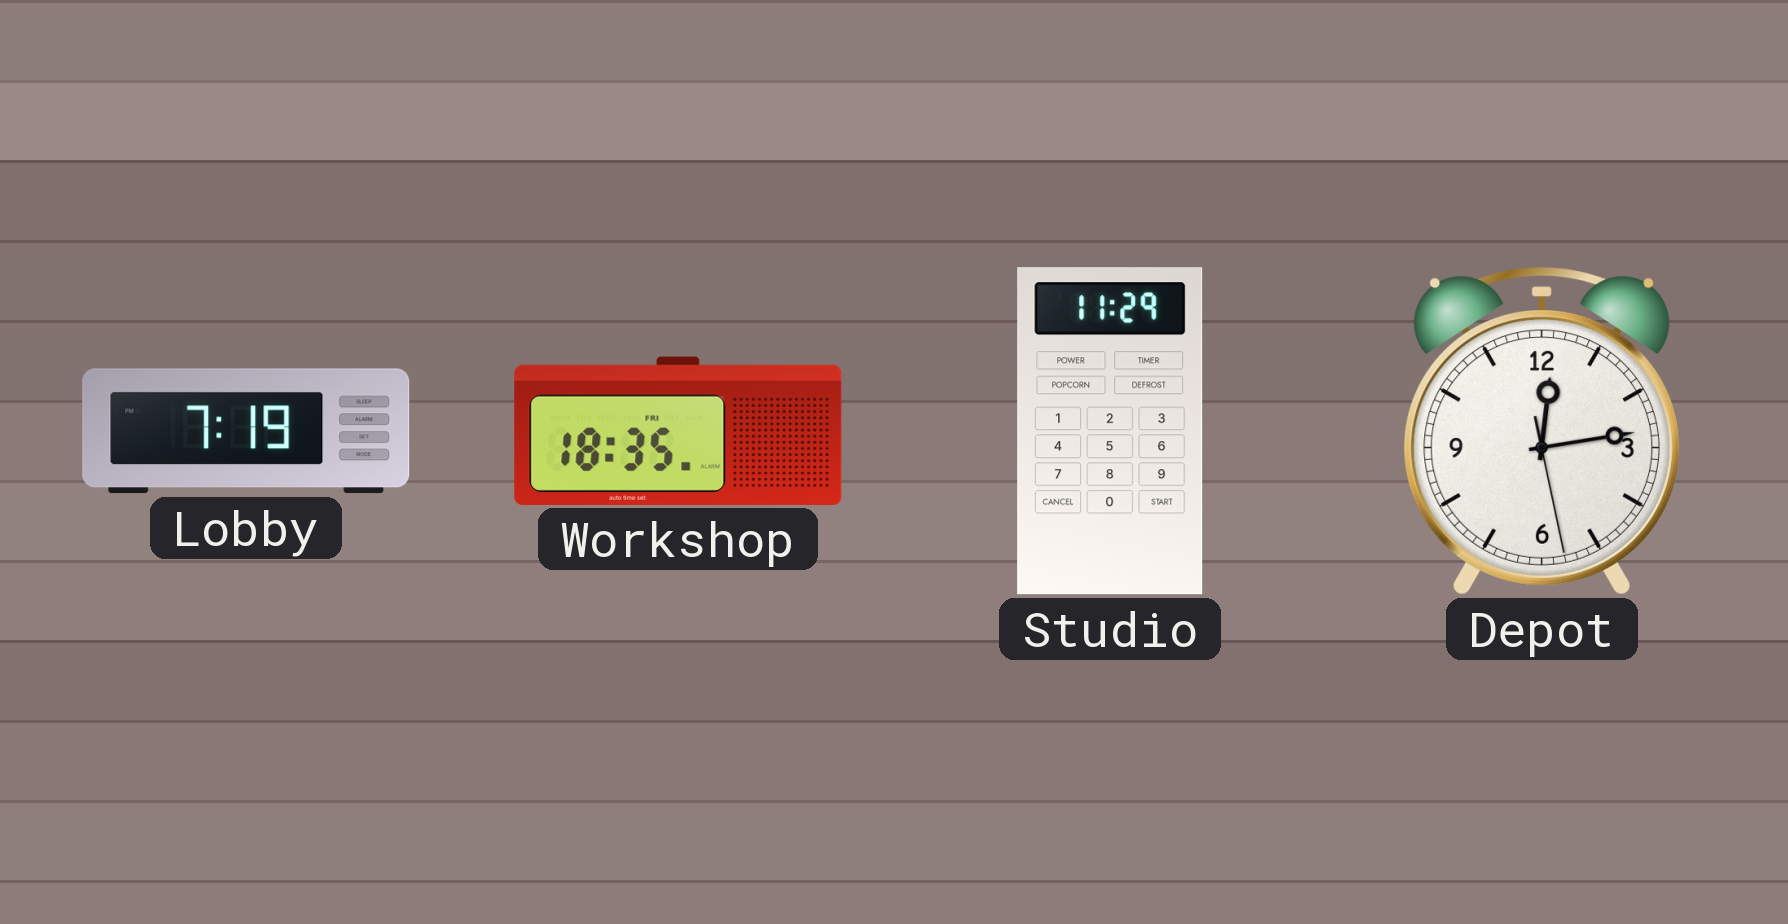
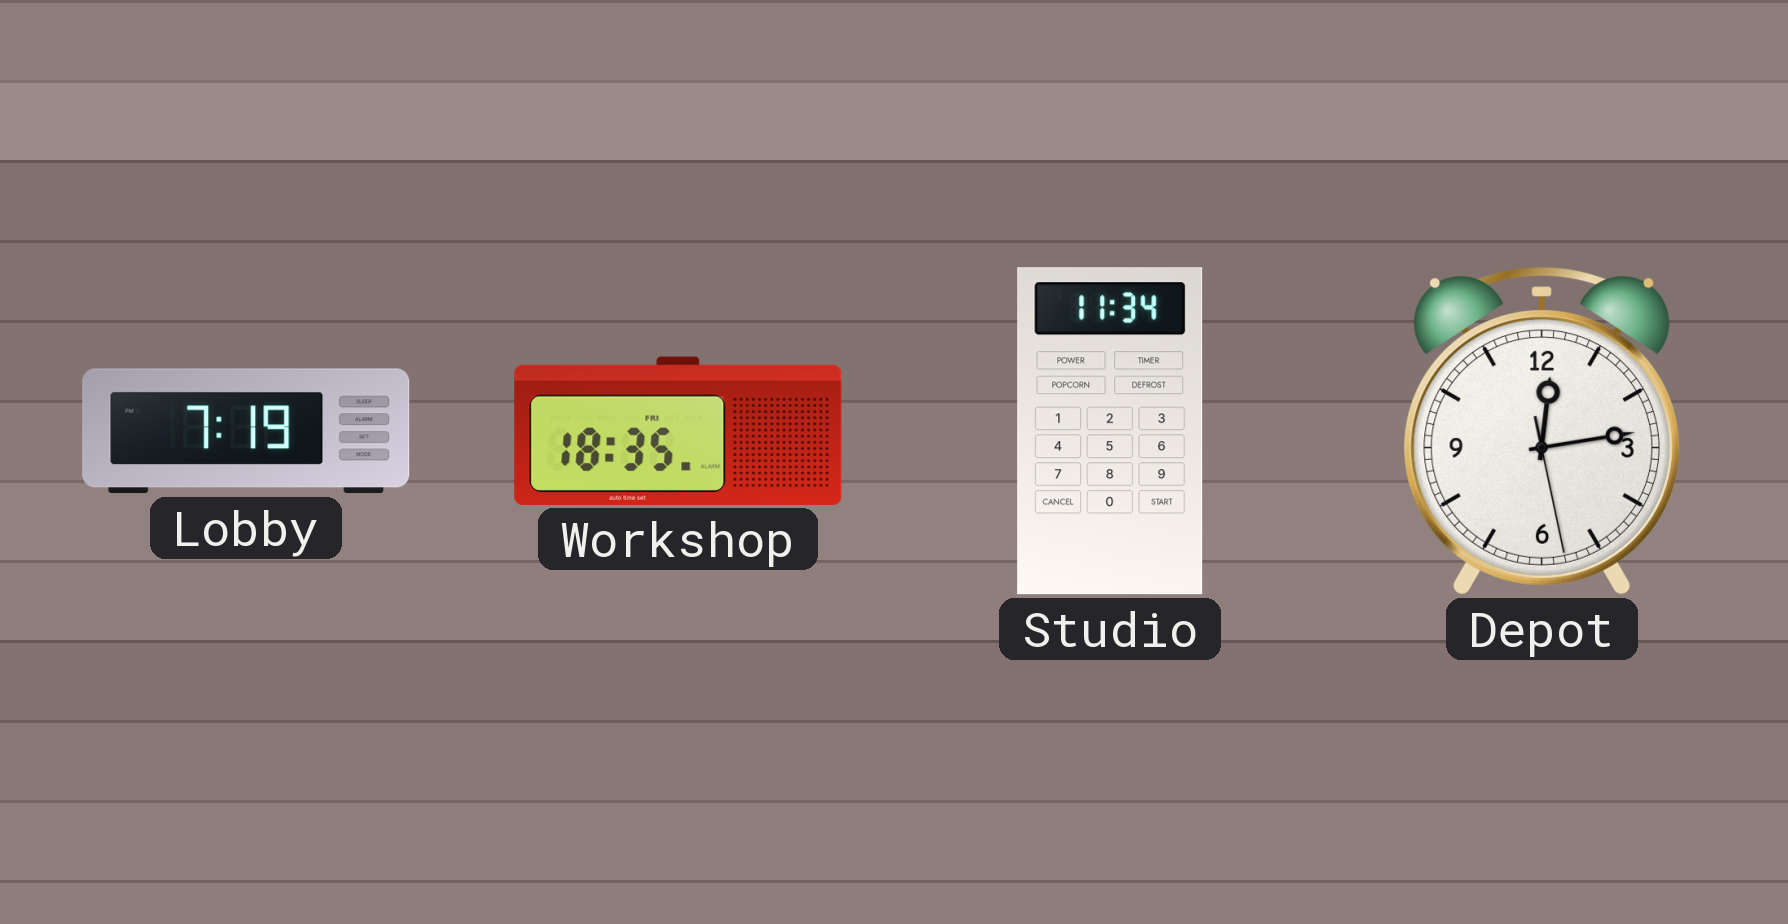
Studio: 11:29 -> 11:34 (1110, 431)
